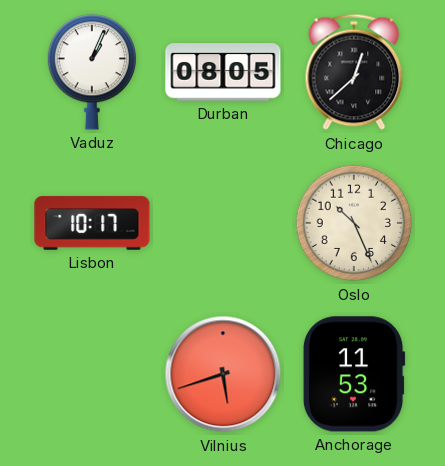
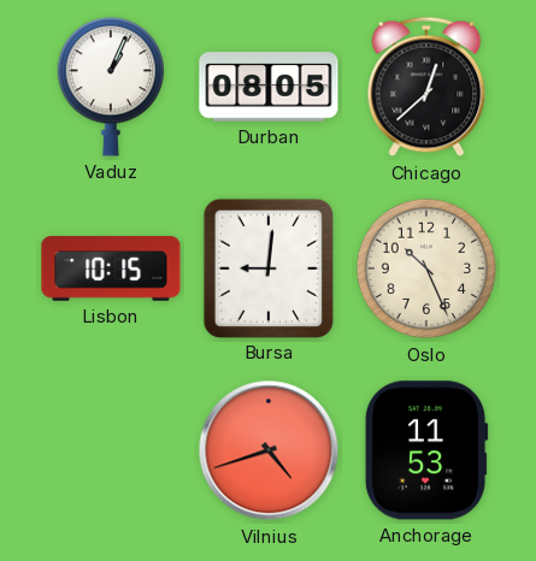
Lisbon: 10:17 -> 10:15 (111, 268)
Bursa: none -> 9:01 (267, 267)
Vilnius: 5:42 -> 4:42 (269, 450)
